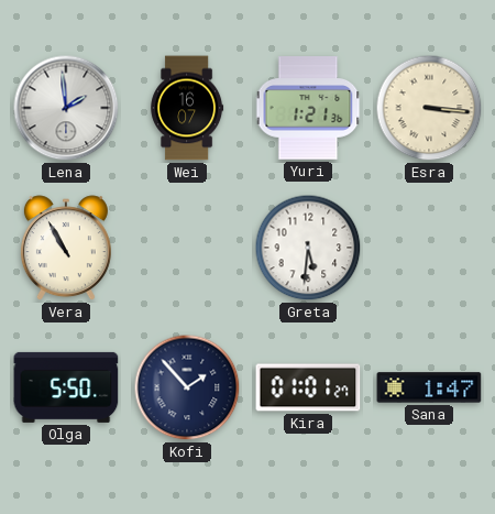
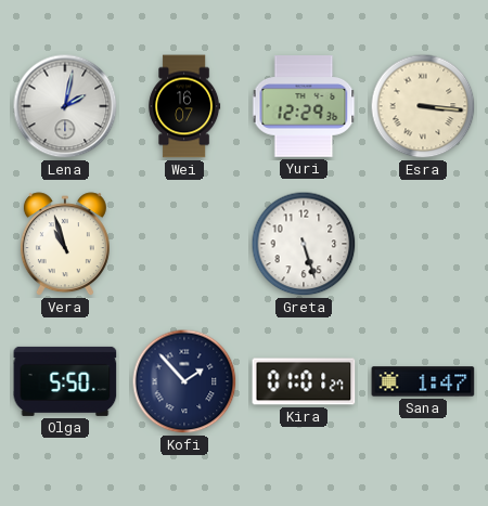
Lena: 1:59 -> 2:02 (65, 106)
Yuri: 1:21 -> 12:29 (304, 106)
Vera: 10:55 -> 10:57 (65, 245)
Greta: 5:31 -> 5:27 (304, 244)
